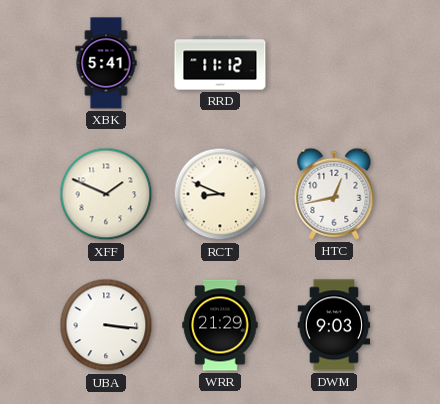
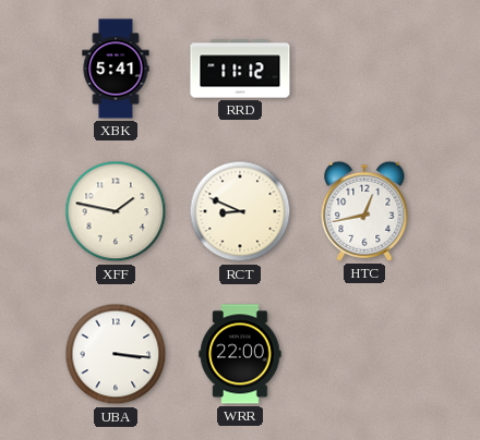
XFF: 1:49 -> 1:47 (116, 211)
WRR: 21:29 -> 22:00 (240, 354)
DWM: 9:03 -> none (334, 325)
